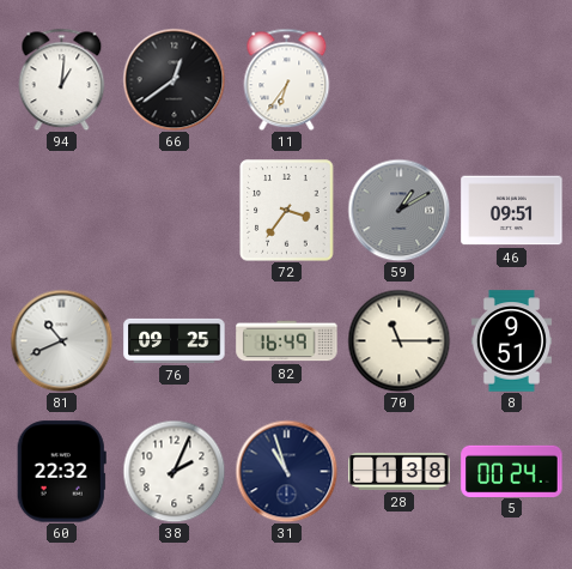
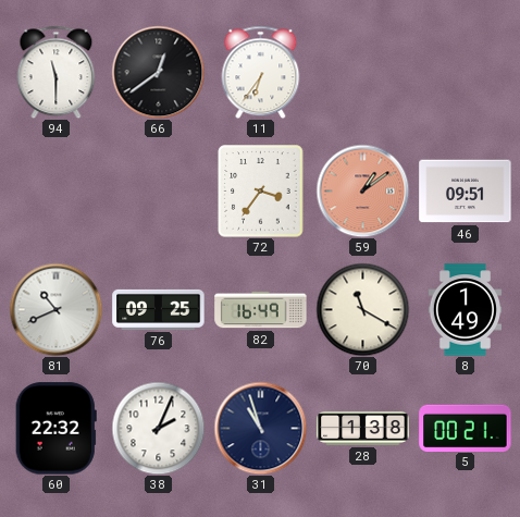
94: 1:01 -> 11:30 (57, 72)
59: 1:10 -> 1:09 (362, 190)
59 dial: grey -> salmon (362, 190)
70: 11:15 -> 11:20 (362, 309)
8: 9:51 -> 1:49 (465, 310)
5: 00:24 -> 00:21 (466, 428)
